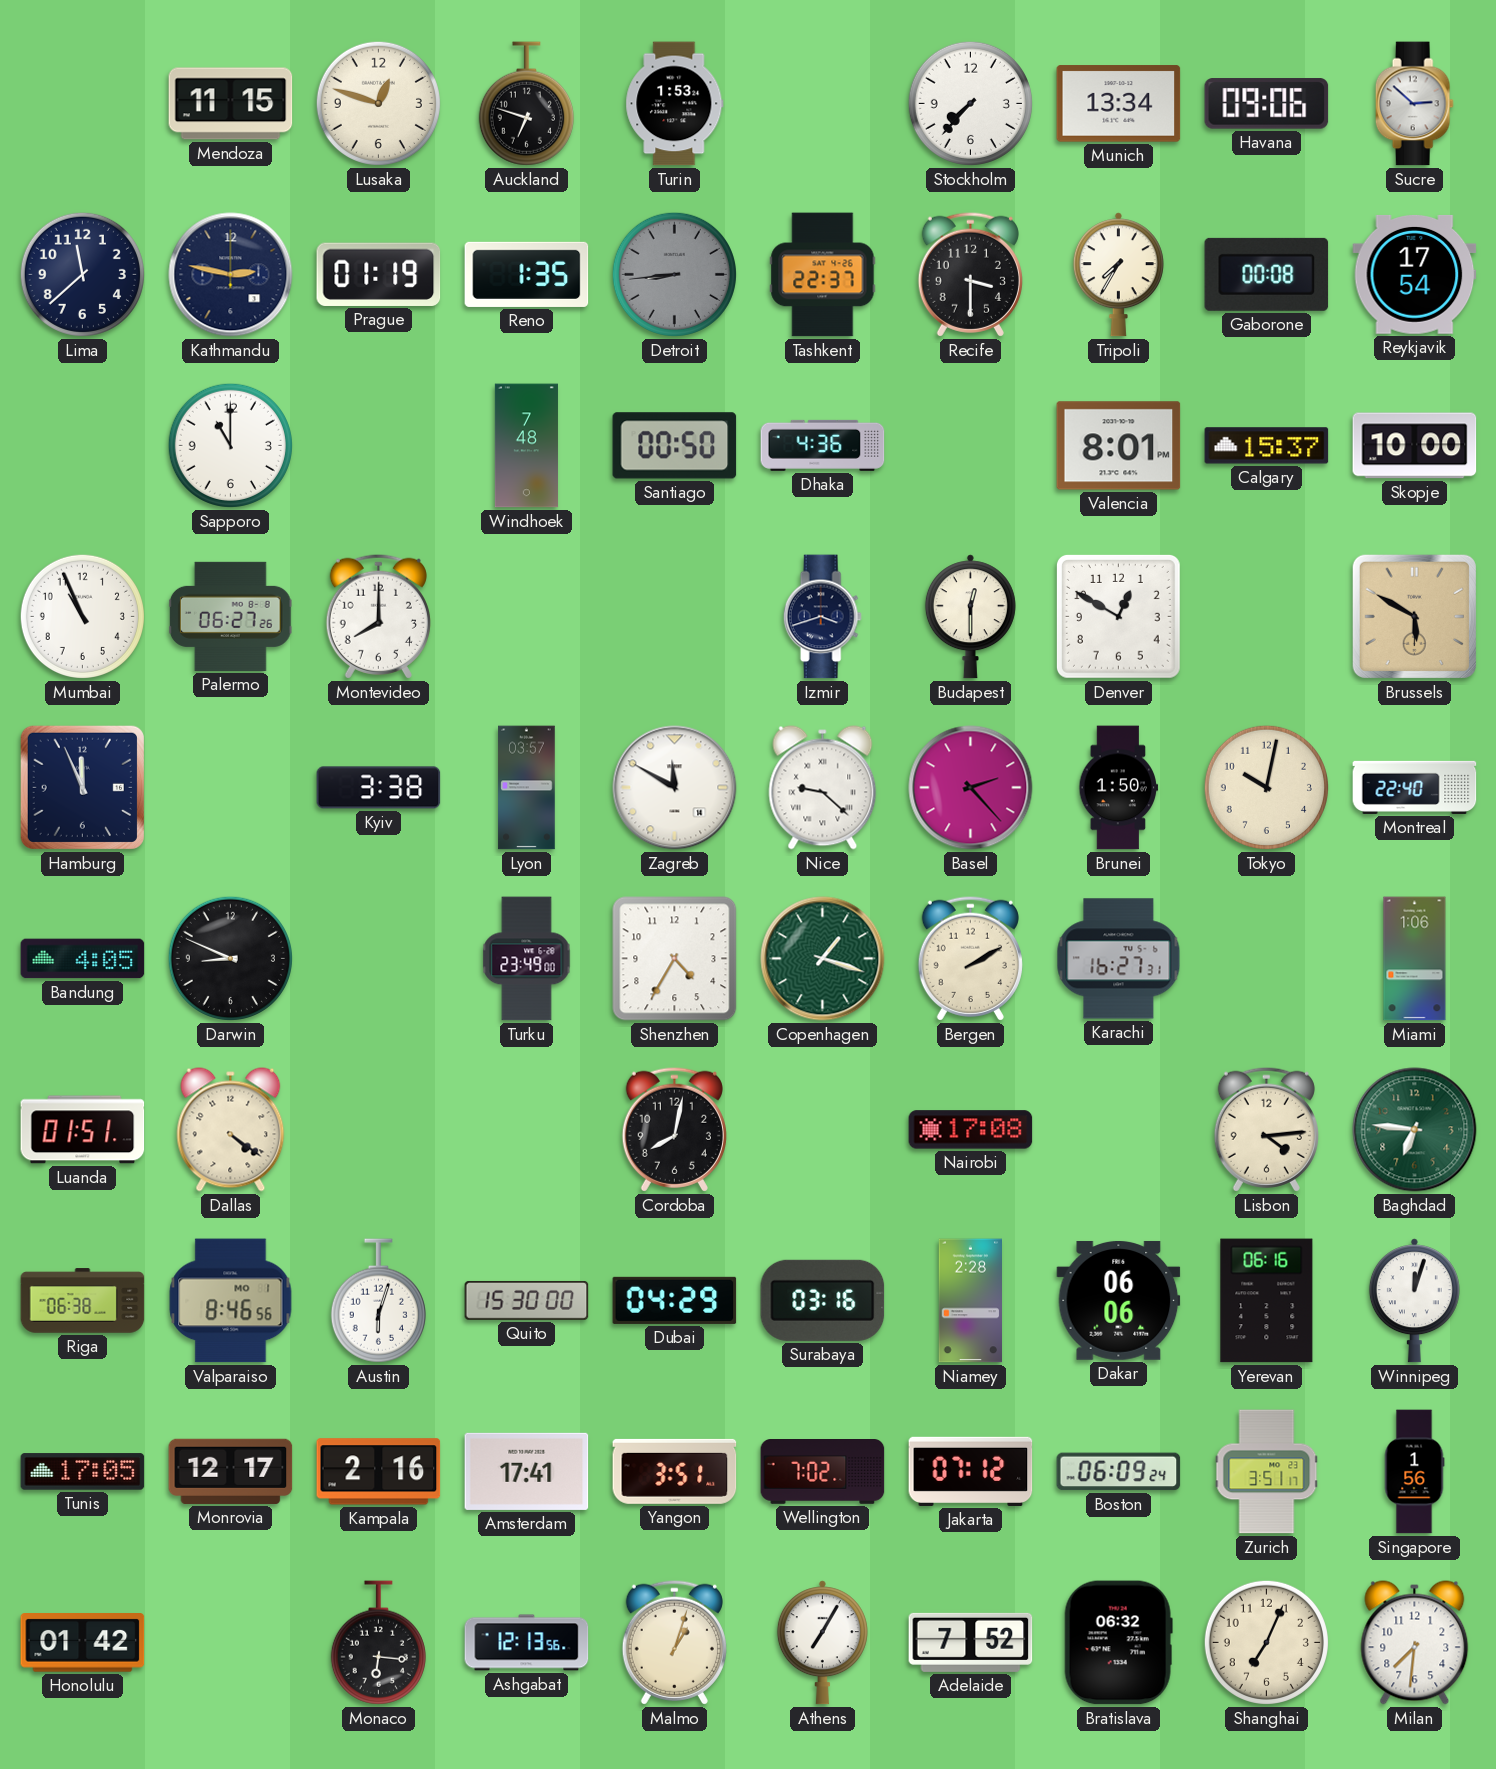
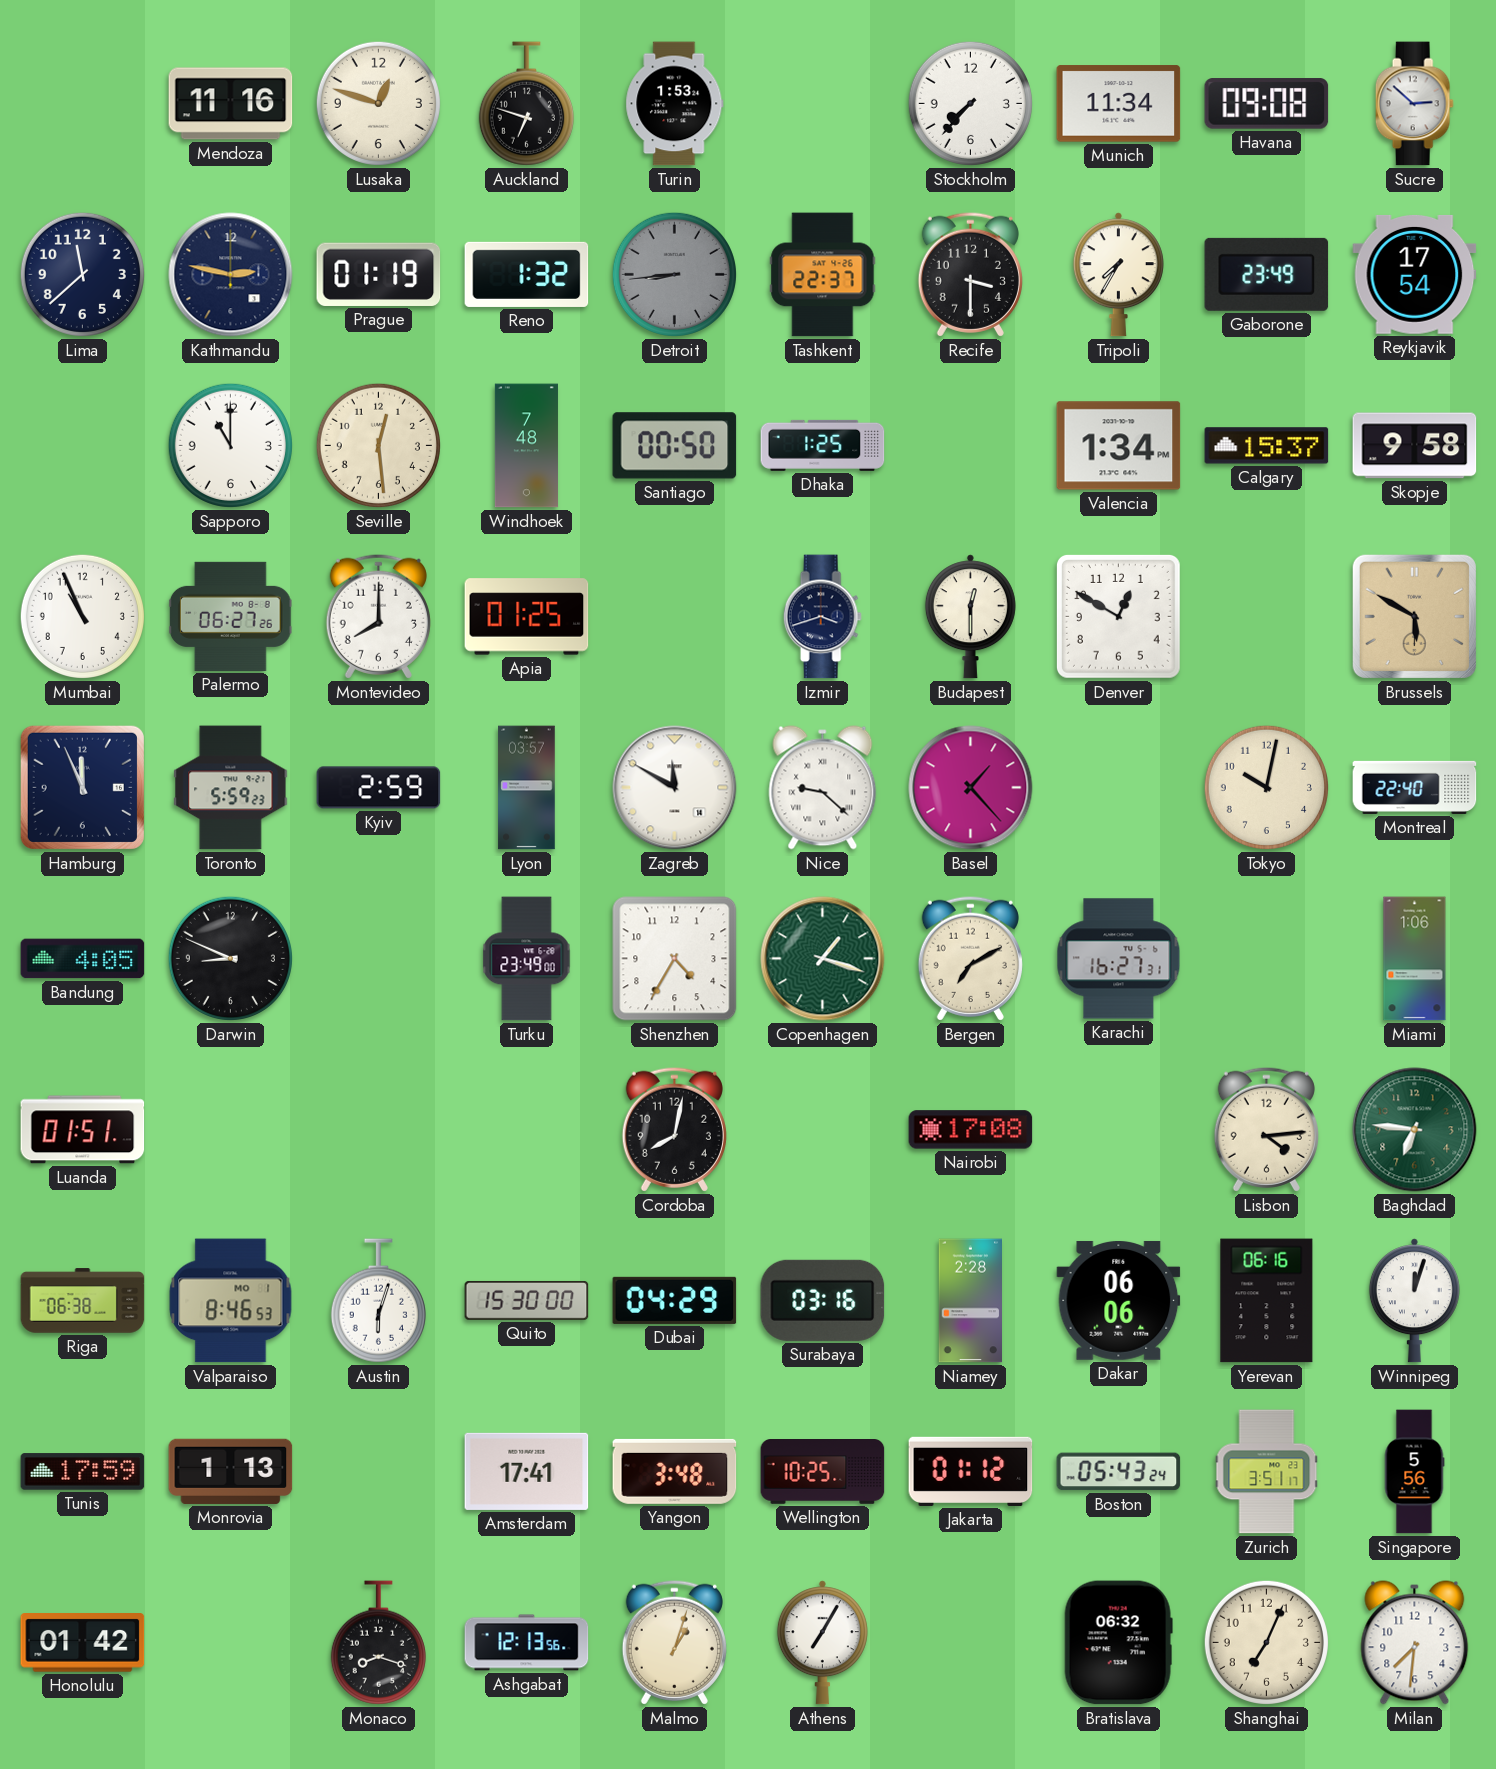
Mendoza: 11:15 -> 11:16 (231, 104)
Munich: 13:34 -> 11:34 (1119, 104)
Havana: 09:06 -> 09:08 (1267, 104)
Reno: 1:35 -> 1:32 (527, 274)
Gaborone: 00:08 -> 23:49 (1267, 274)
Seville: none -> 12:29 (378, 445)
Dhaka: 4:36 -> 1:25 (823, 445)
Valencia: 8:01 -> 1:34 (1119, 446)
Skopje: 10:00 -> 9:58 (1415, 446)
Apia: none -> 01:25 (527, 617)
Toronto: none -> 5:59 (231, 788)
Kyiv: 3:38 -> 2:59 (379, 788)
Basel: 2:23 -> 1:23 (971, 788)
Brunei: 1:50 -> none (1119, 788)
Bergen: 2:10 -> 7:10 (970, 958)
Dallas: 4:21 -> none (231, 1130)
Valparaiso: 8:46:56 -> 8:46:53 (231, 1301)
Tunis: 17:05 -> 17:59 (83, 1472)
Monrovia: 12:17 -> 1:13 (231, 1471)
Kampala: 2:16 -> none (379, 1472)
Yangon: 3:51 -> 3:48 (675, 1471)
Wellington: 7:02 -> 10:25 (823, 1472)
Jakarta: 07:12 -> 01:12 (971, 1471)
Boston: 06:09 -> 05:43 (1119, 1472)
Singapore: 1:56 -> 5:56 (1414, 1472)
Monaco: 6:16 -> 8:18 (378, 1643)
Adelaide: 7:52 -> none (971, 1642)
